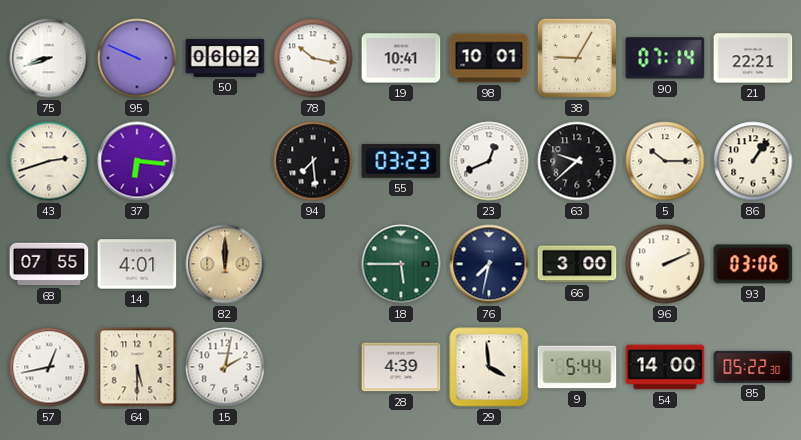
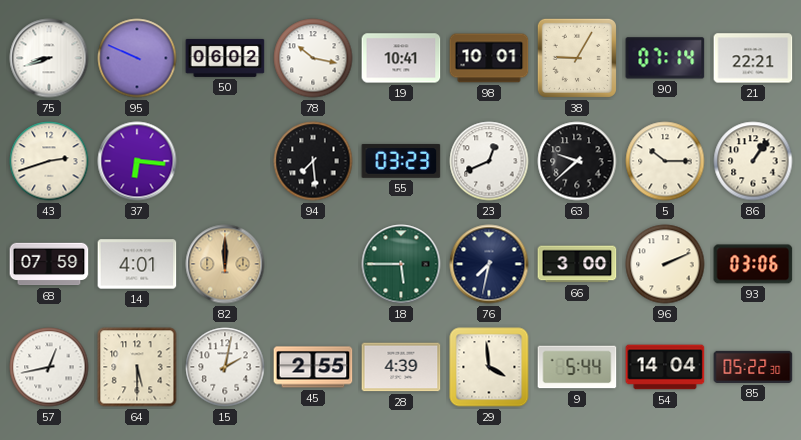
68: 07:55 -> 07:59 (49, 264)
45: none -> 2:55 (313, 367)
54: 14:00 -> 14:04 (665, 367)
